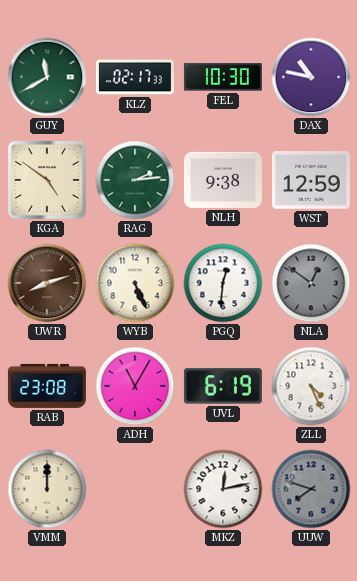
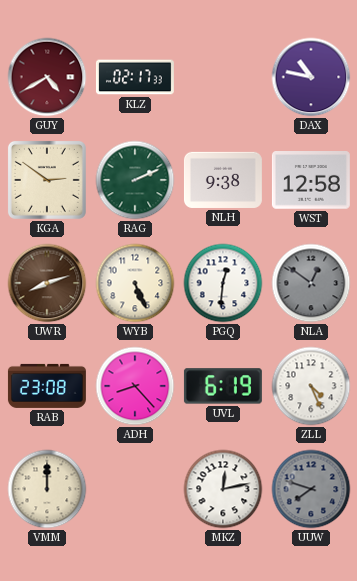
GUY: 11:40 -> 4:40 (47, 77)
GUY dial: green -> burgundy (47, 77)
FEL: 10:30 -> none (223, 77)
KGA: 4:51 -> 2:51 (47, 180)
RAG: 2:14 -> 2:11 (135, 180)
WST: 12:59 -> 12:58 (311, 181)
ADH: 11:05 -> 8:23 (135, 386)
